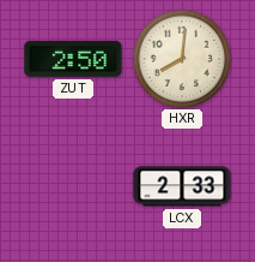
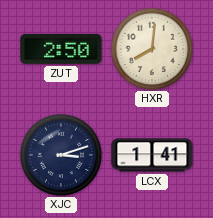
XJC: none -> 3:12 (61, 155)
LCX: 2:33 -> 1:41 (152, 155)
